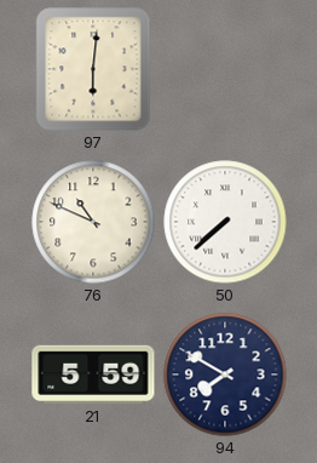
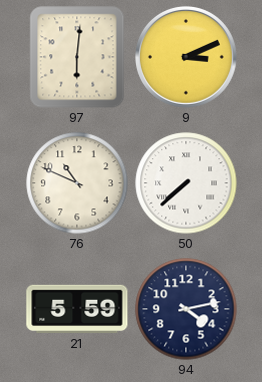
9: none -> 3:11 (187, 58)
94: 7:50 -> 4:13 (186, 309)
